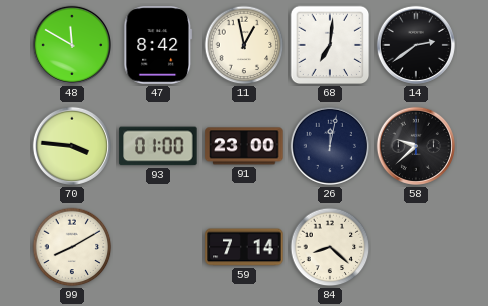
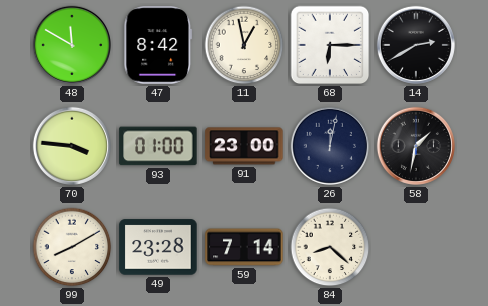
68: 7:01 -> 6:15 (330, 45)
14: 2:39 -> 2:40 (416, 45)
58: 9:38 -> 1:32 (416, 146)
49: none -> 23:28 (158, 247)
